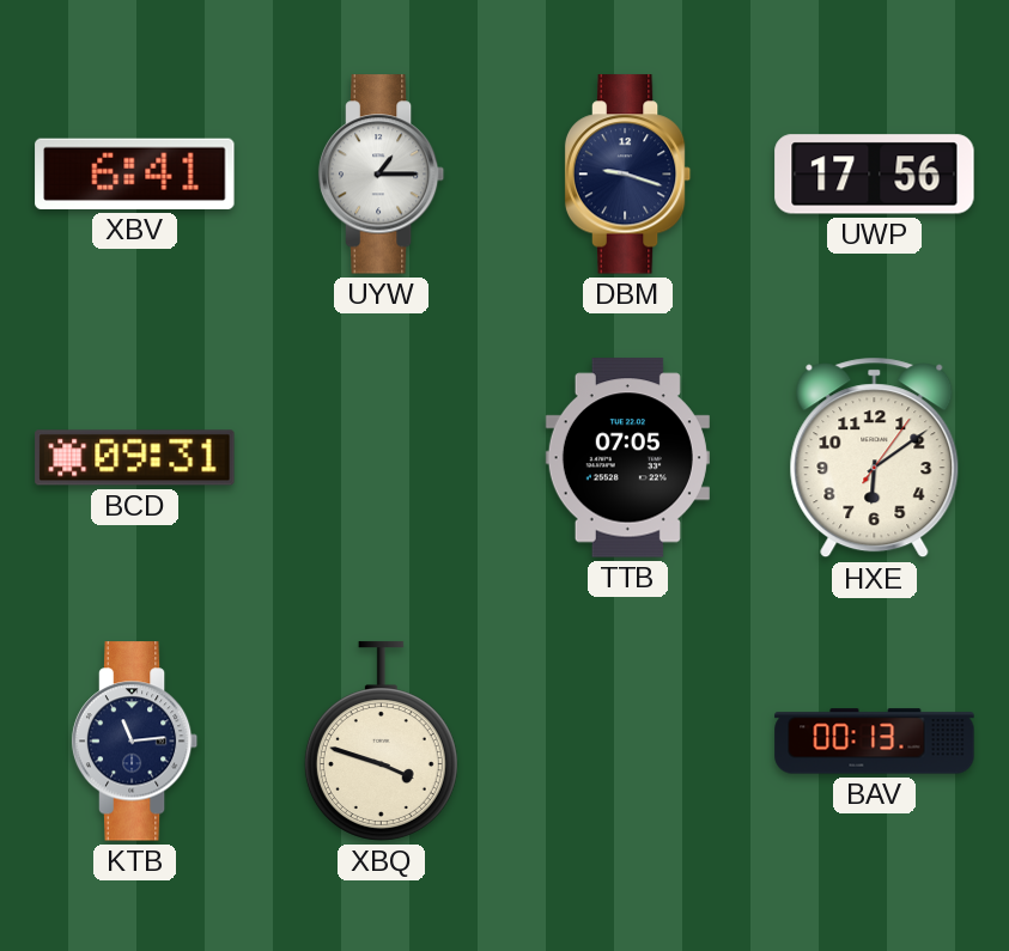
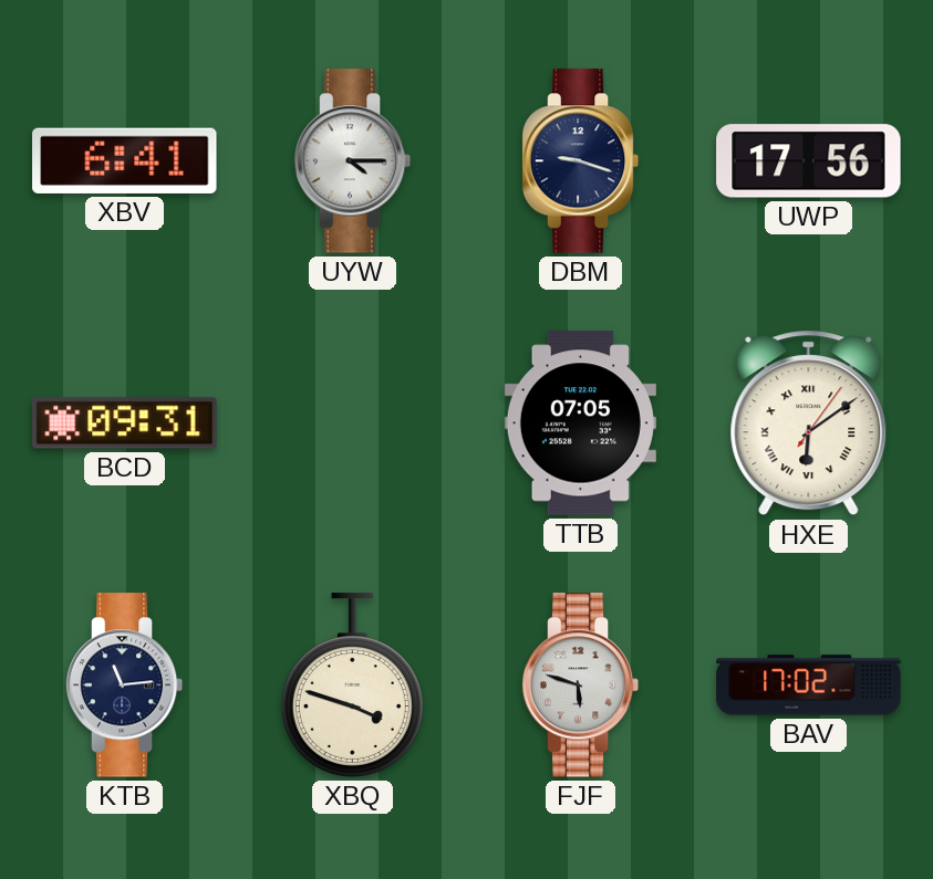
UYW: 1:15 -> 4:15 (353, 161)
HXE numerals: Arabic -> Roman (809, 423)
FJF: none -> 5:48 (581, 686)
BAV: 00:13 -> 17:02 (809, 686)
